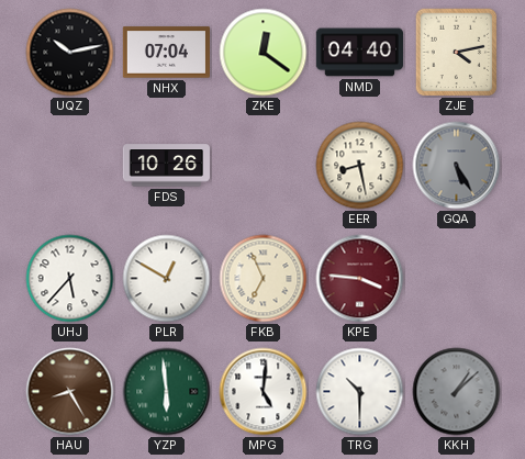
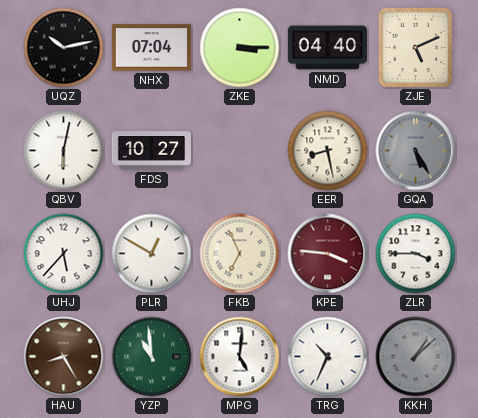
ZKE: 12:21 -> 3:15 (240, 48)
ZJE: 4:13 -> 5:11 (416, 48)
QBV: none -> 6:02 (64, 151)
FDS: 10:26 -> 10:27 (151, 151)
ZLR: none -> 3:45 (416, 254)
YZP: 5:59 -> 10:59 (152, 357)
TRG: 10:30 -> 10:34 (328, 357)
